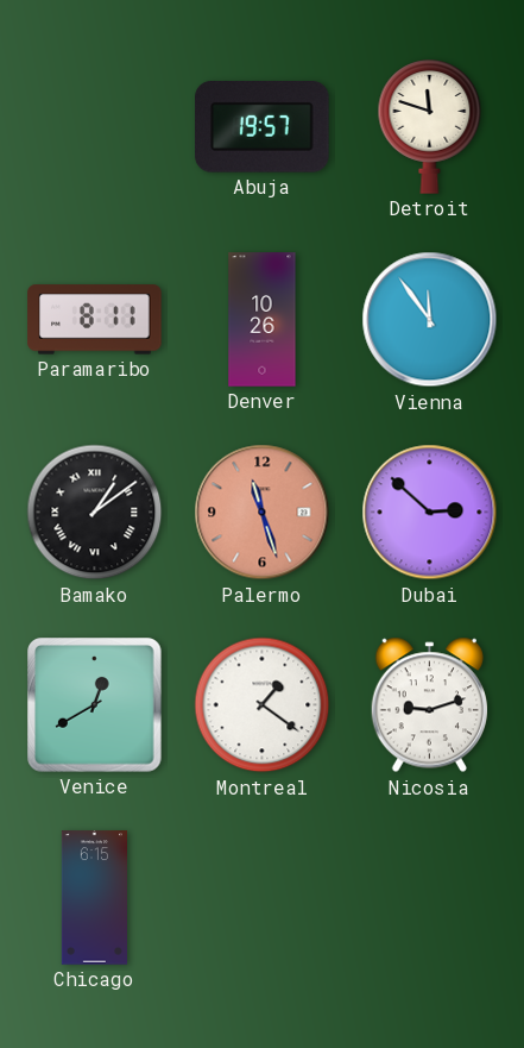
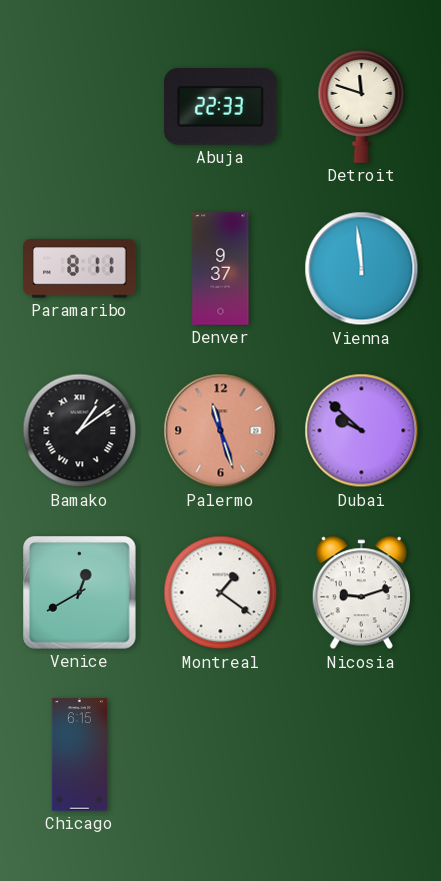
Abuja: 19:57 -> 22:33 (221, 107)
Denver: 10:26 -> 9:37 (221, 269)
Vienna: 11:54 -> 11:59 (362, 269)
Dubai: 2:52 -> 9:52 (362, 431)
